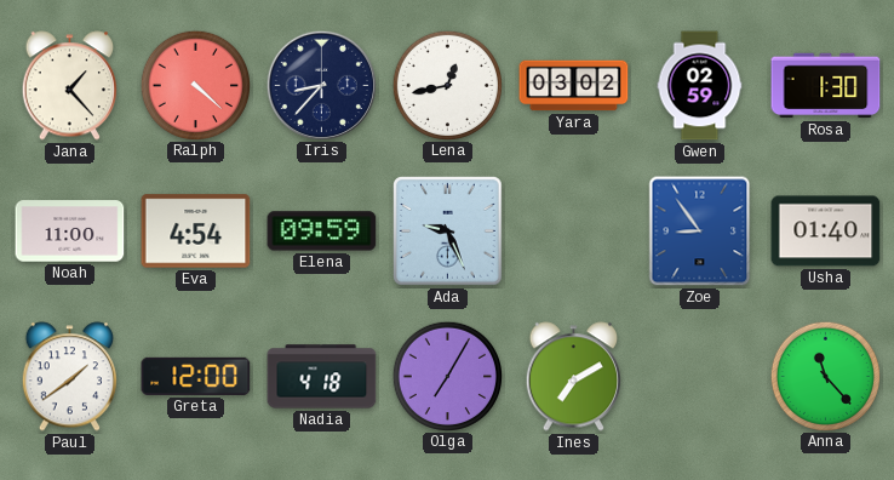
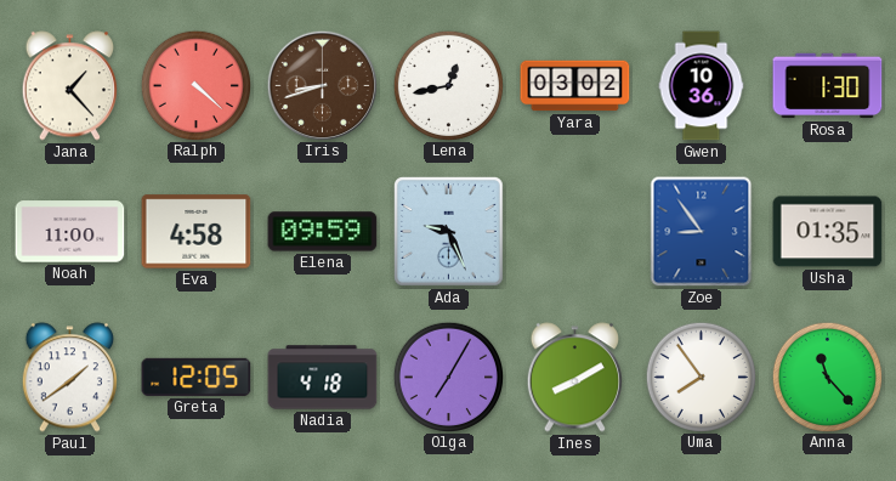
Iris: 8:37 -> 8:42 (322, 85)
Iris dial: navy -> brown (322, 85)
Gwen: 02:59 -> 10:36 (702, 86)
Eva: 4:54 -> 4:58 (197, 232)
Usha: 01:40 -> 01:35 (828, 232)
Greta: 12:00 -> 12:05 (197, 377)
Ines: 7:10 -> 8:10 (574, 378)
Uma: none -> 7:54 (701, 377)
